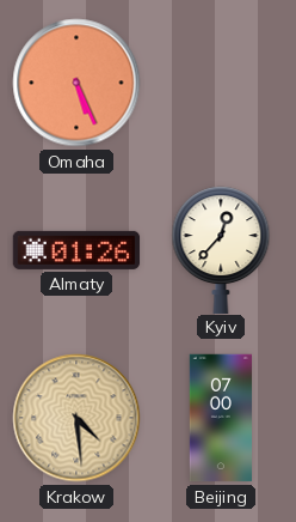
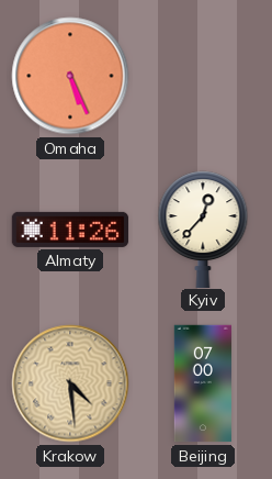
Almaty: 01:26 -> 11:26 (70, 230)
